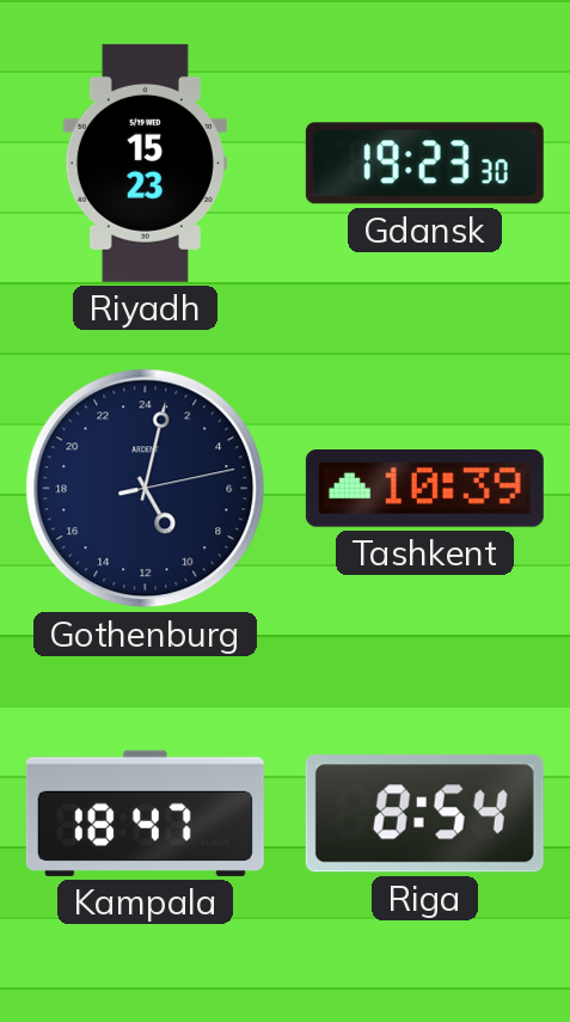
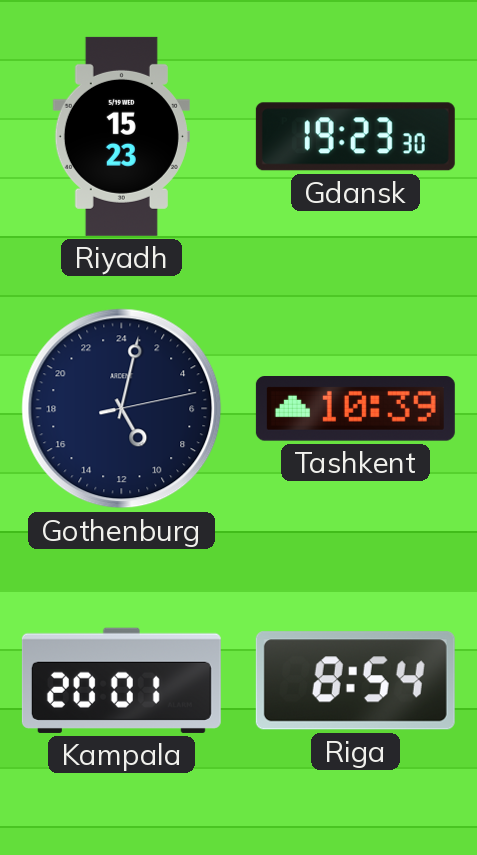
Kampala: 18:47 -> 20:01 (121, 680)
